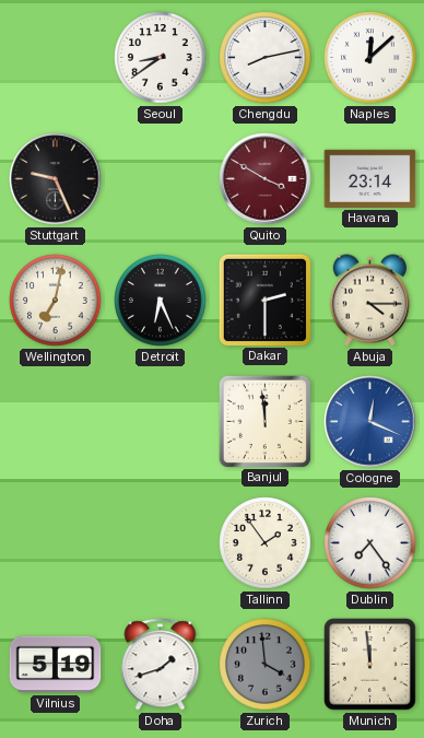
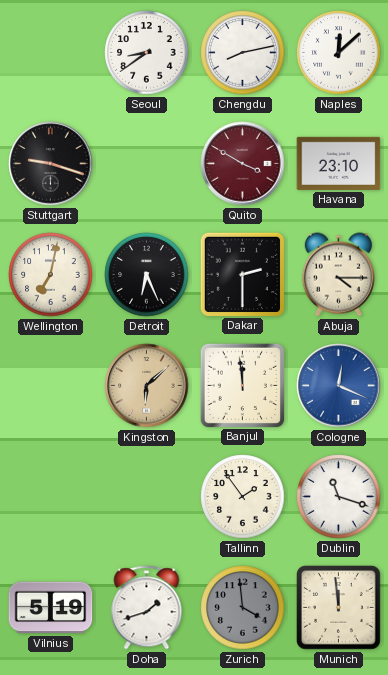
Stuttgart: 9:26 -> 9:18 (51, 164)
Havana: 23:14 -> 23:10 (339, 163)
Kingston: none -> 6:08 (147, 386)
Dublin: 7:24 -> 11:18 (339, 497)
